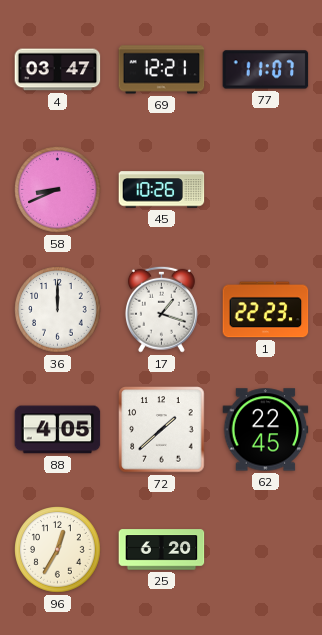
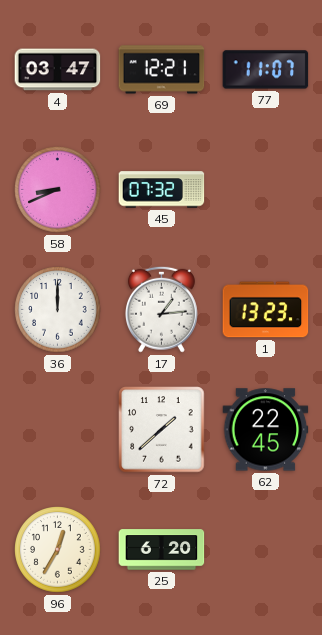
45: 10:26 -> 07:32 (162, 190)
17: 1:18 -> 1:14 (161, 309)
1: 22:23 -> 13:23 (266, 310)
88: 4:05 -> none (58, 430)
